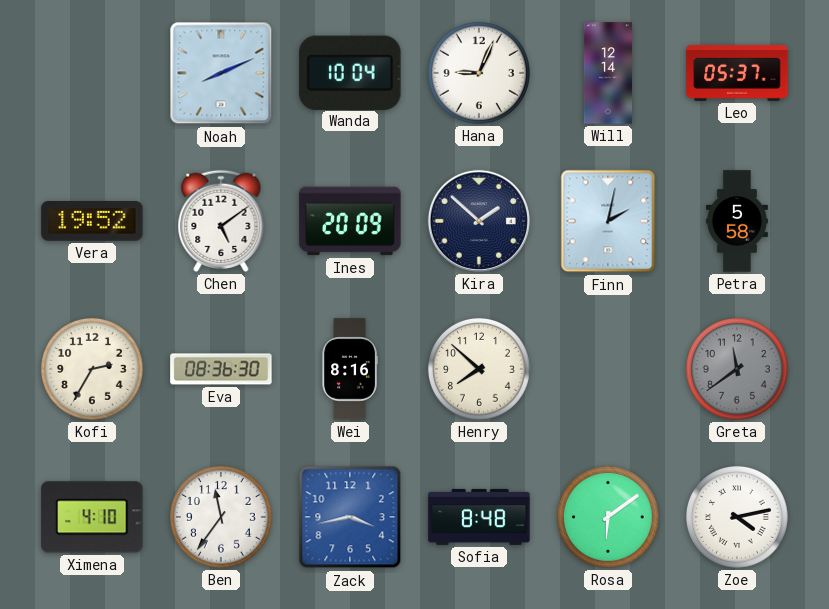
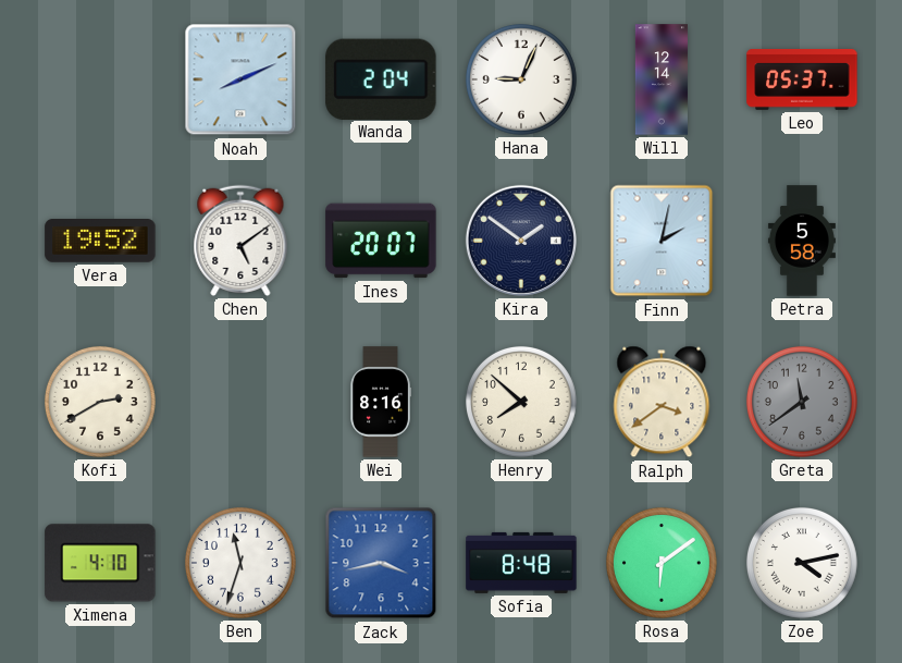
Wanda: 10:04 -> 2:04 (381, 78)
Ines: 20:09 -> 20:07 (381, 241)
Kira: 1:52 -> 1:51 (521, 241)
Kofi: 2:35 -> 2:40 (100, 402)
Eva: 08:36 -> none (221, 369)
Ralph: none -> 3:39 (662, 402)
Ben: 11:36 -> 11:33 (240, 563)
